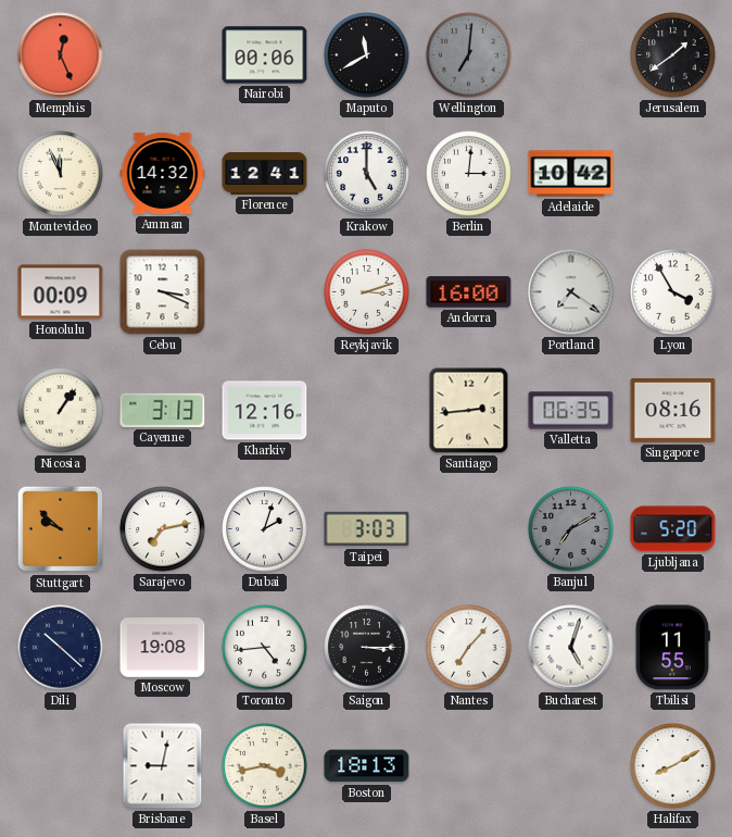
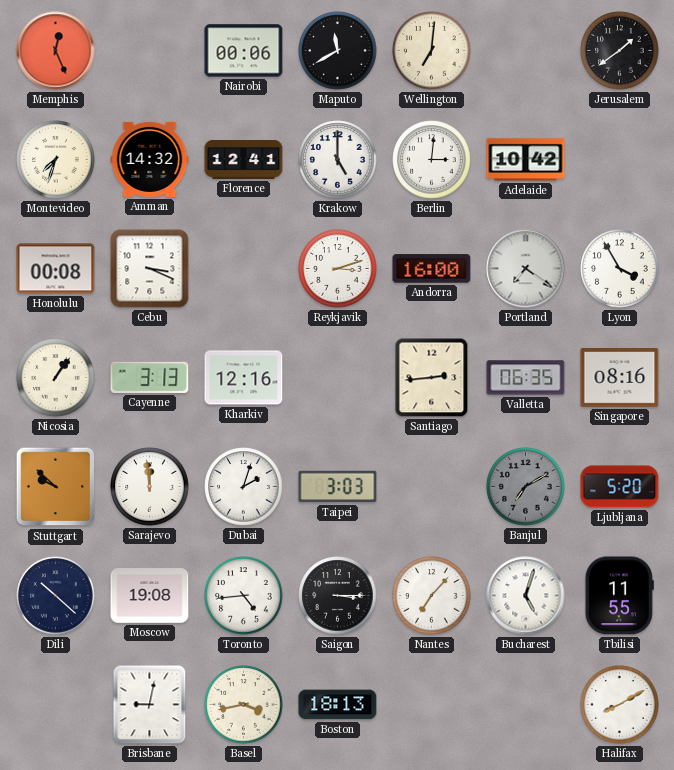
Wellington dial: grey -> cream (432, 51)
Montevideo: 11:56 -> 7:33 (56, 160)
Honolulu: 00:09 -> 00:08 (56, 269)
Sarajevo: 7:13 -> 11:59 (150, 487)
